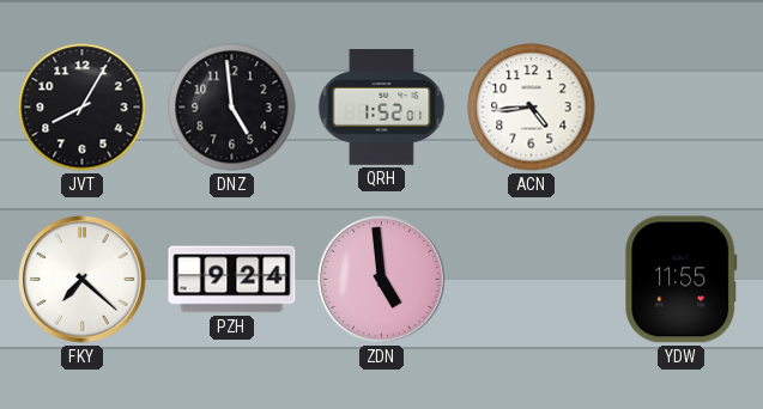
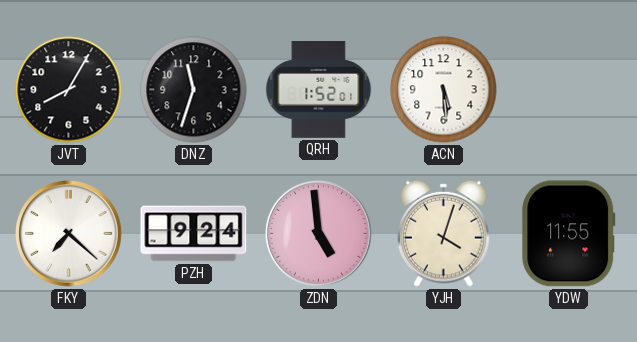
DNZ: 4:59 -> 11:33 (194, 90)
ACN: 4:44 -> 5:29 (444, 90)
YJH: none -> 4:03 (444, 233)
